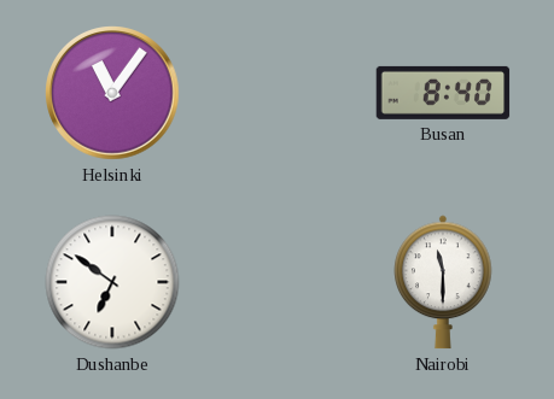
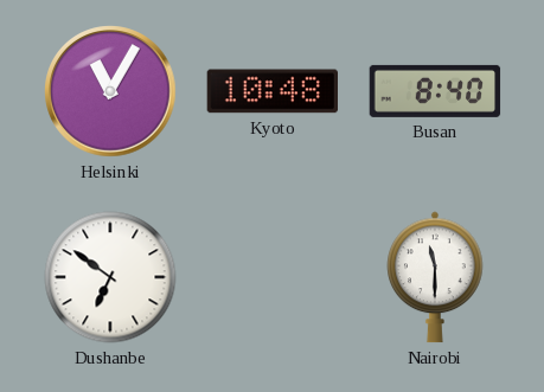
Helsinki: 11:06 -> 11:05 (110, 91)
Kyoto: none -> 10:48 (271, 91)
